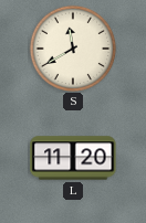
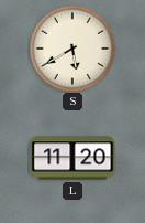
S: 11:40 -> 5:40 (71, 47)
